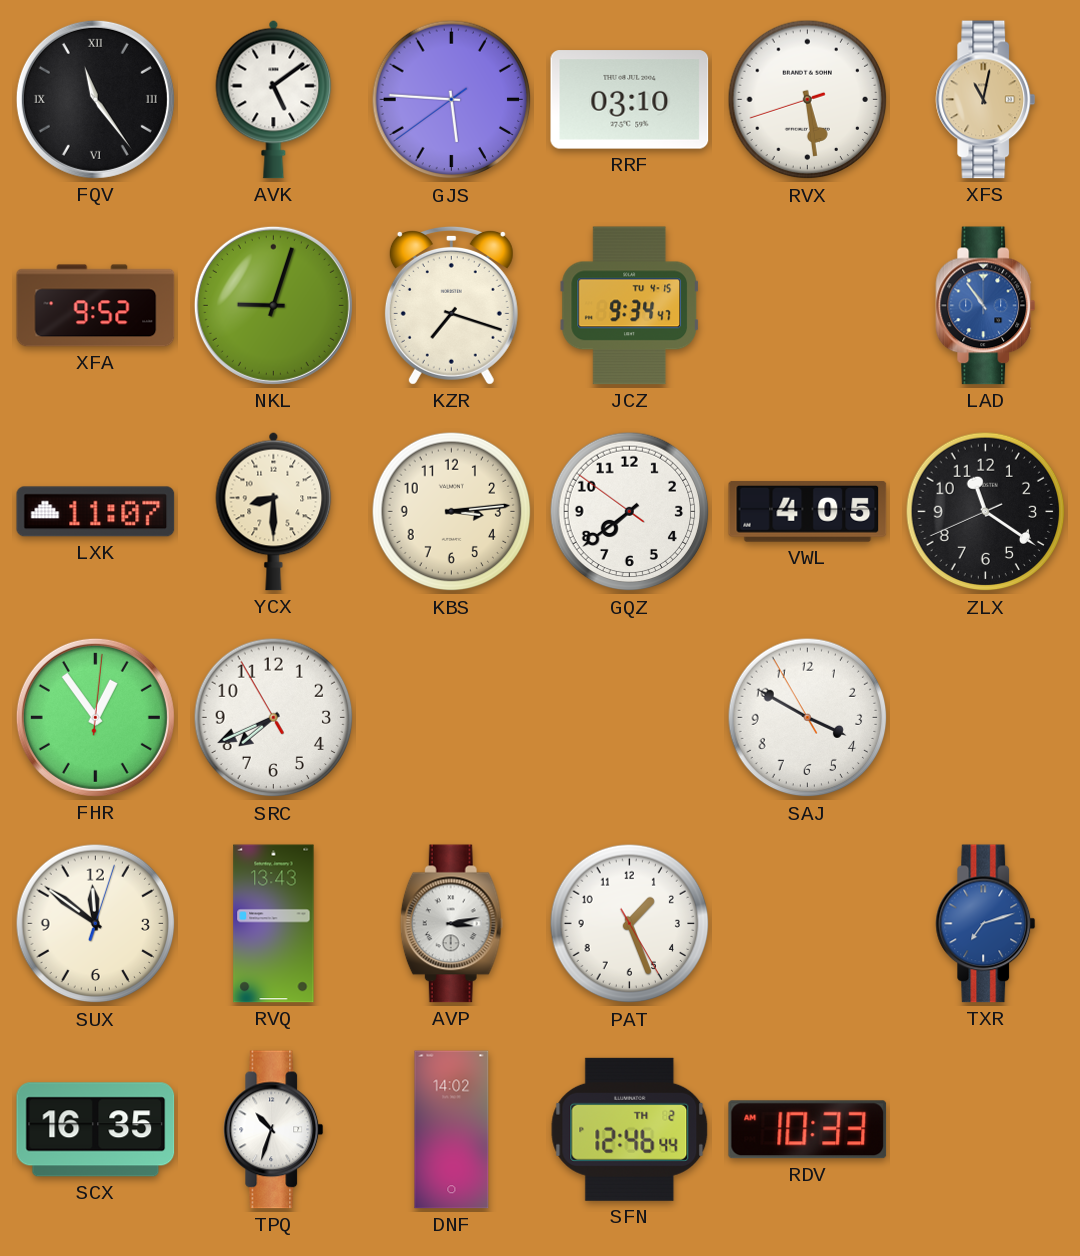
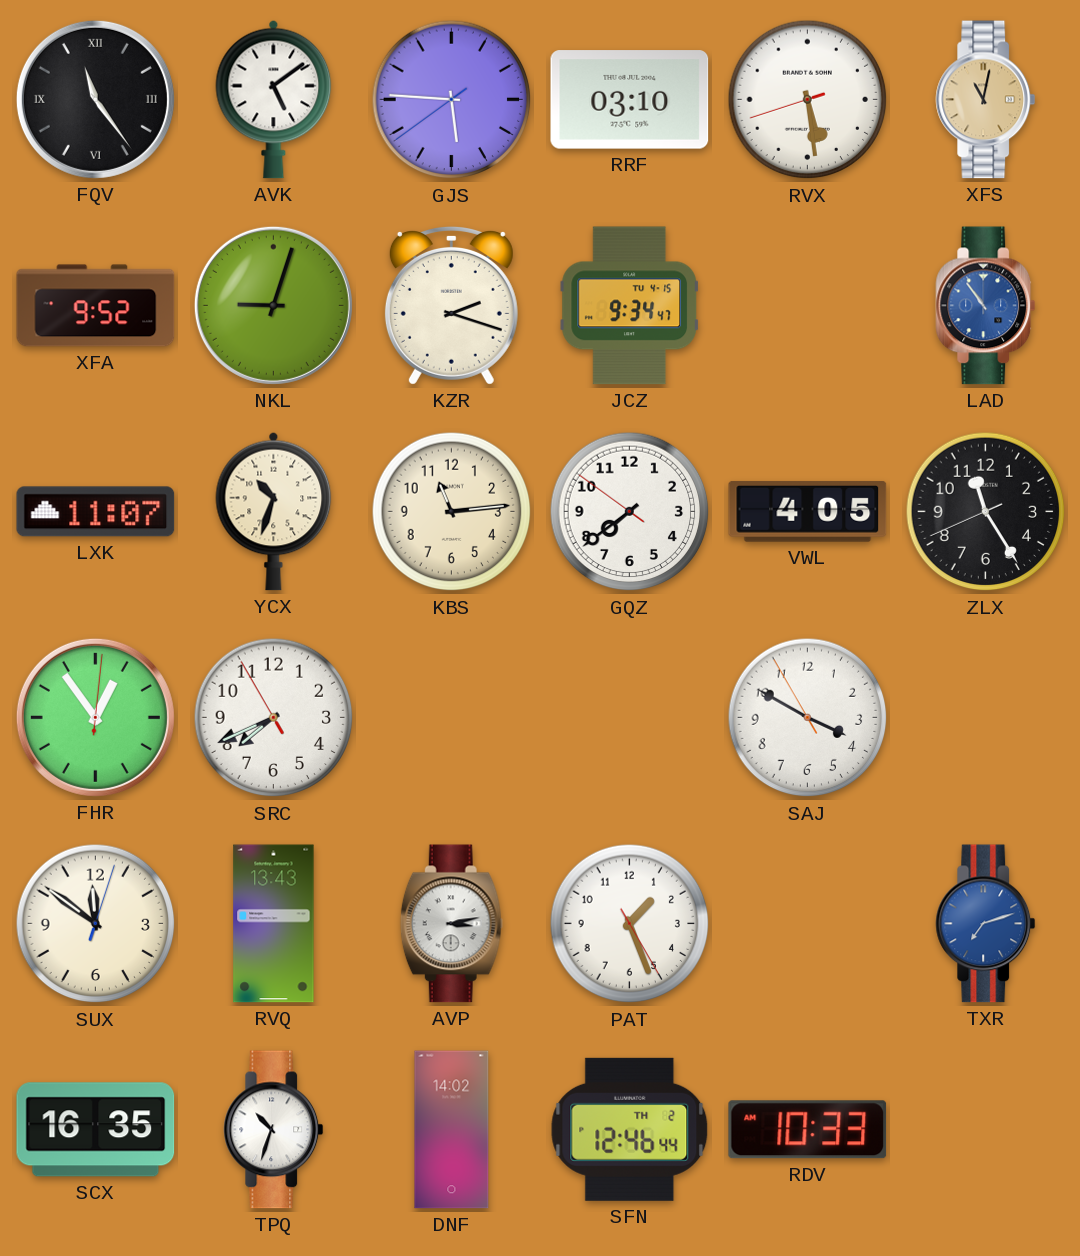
KZR: 7:18 -> 2:18 (451, 305)
YCX: 8:30 -> 10:33 (274, 511)
KBS: 3:14 -> 11:14 (452, 512)
ZLX: 11:20 -> 11:24 (986, 512)
